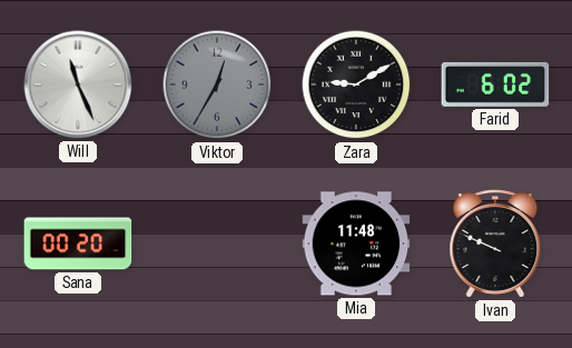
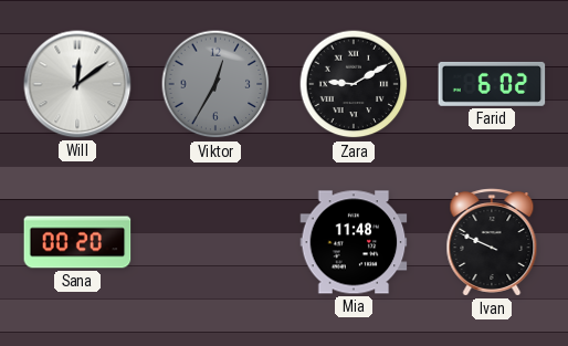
Will: 11:26 -> 12:09 (77, 84)
